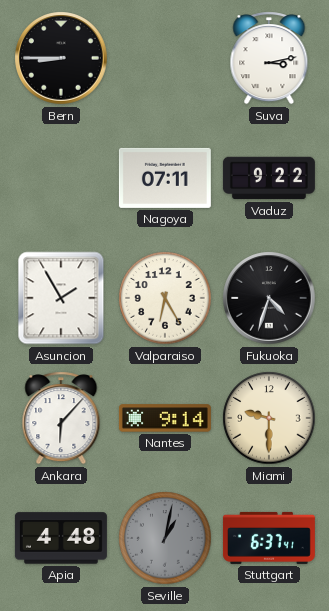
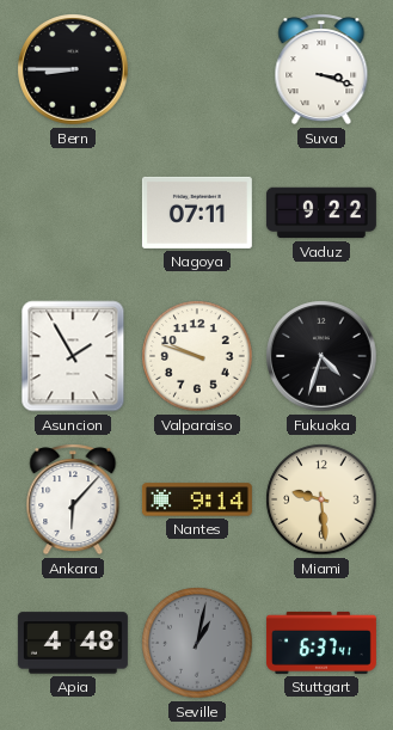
Suva: 3:13 -> 3:18 (321, 69)
Valparaiso: 6:25 -> 9:48 (197, 356)
Miami: 9:30 -> 9:29 (321, 499)
